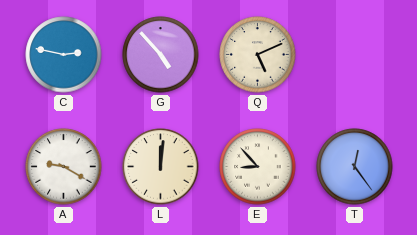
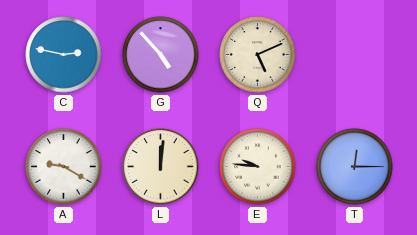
E: 8:53 -> 9:46 (258, 167)
T: 12:24 -> 12:15 (355, 167)
